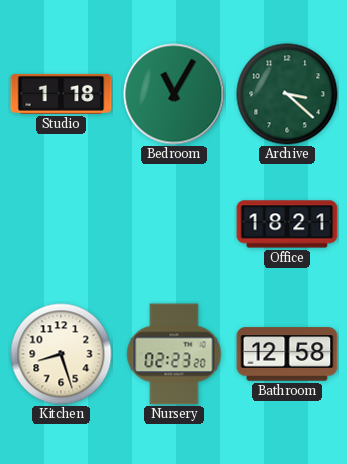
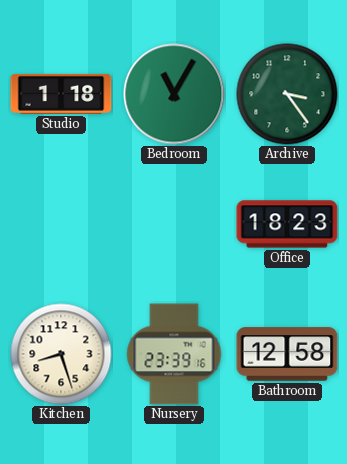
Archive: 3:22 -> 3:24 (287, 94)
Office: 18:21 -> 18:23 (287, 224)
Nursery: 02:23 -> 23:39 (174, 354)
